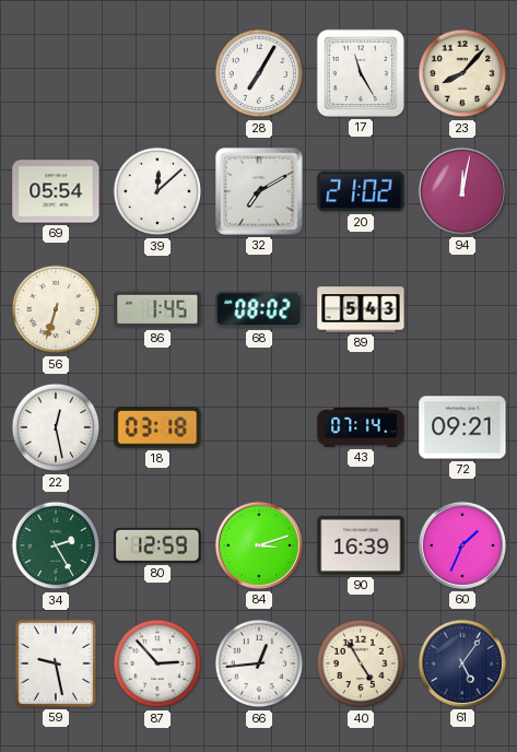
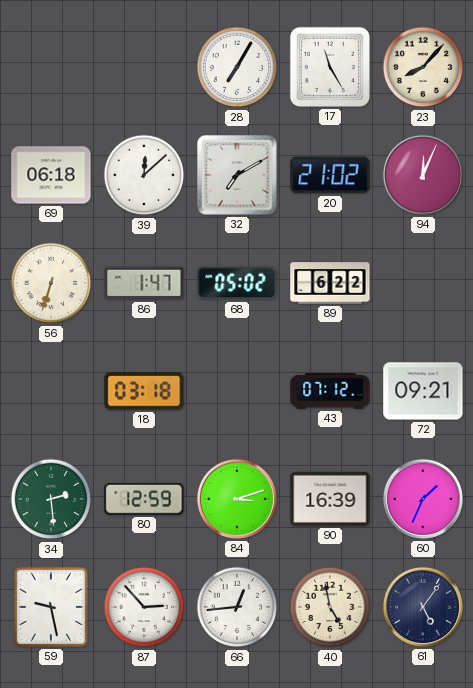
69: 05:54 -> 06:18 (51, 175)
94: 12:02 -> 12:04 (423, 175)
86: 1:45 -> 1:47 (144, 283)
68: 08:02 -> 05:02 (237, 283)
89: 5:43 -> 6:22 (330, 283)
22: 12:28 -> none (56, 427)
43: 07:14 -> 07:12 (330, 391)
34: 2:25 -> 2:29 (51, 499)
40: 4:55 -> 4:58 (330, 607)
